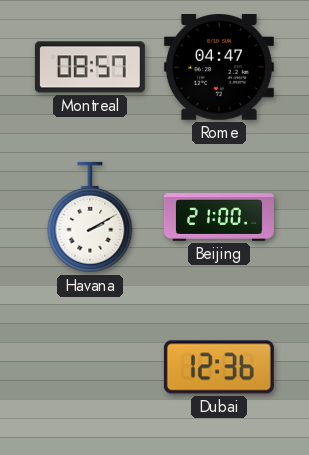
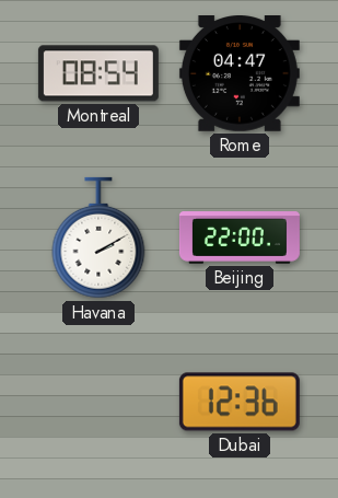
Montreal: 08:57 -> 08:54 (98, 73)
Beijing: 21:00 -> 22:00 (240, 239)
